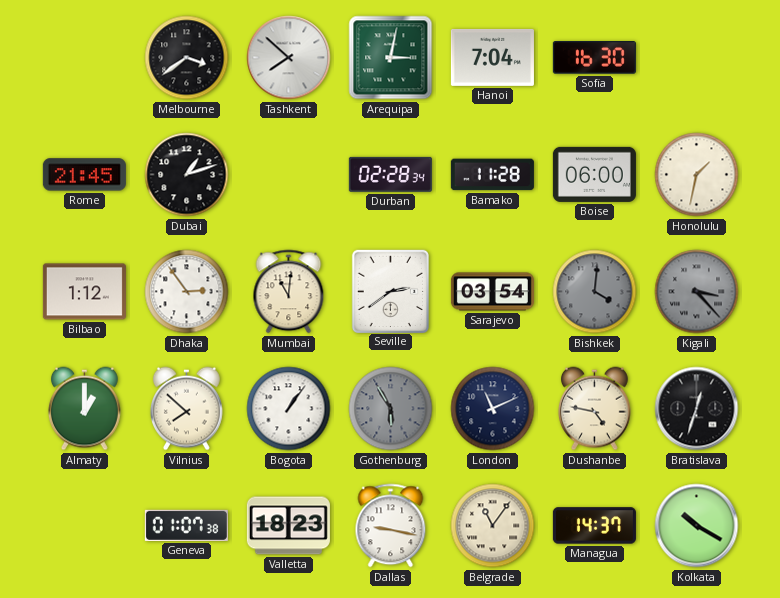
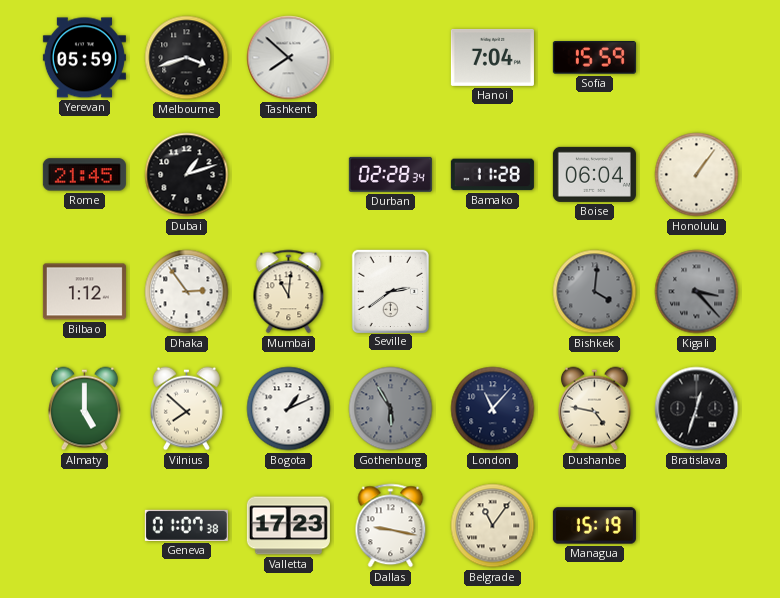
Yerevan: none -> 05:59 (84, 58)
Melbourne: 3:39 -> 3:42 (187, 58)
Arequipa: 3:02 -> none (391, 58)
Sofia: 16:30 -> 15:59 (594, 58)
Boise: 06:00 -> 06:04 (594, 174)
Honolulu: 1:32 -> 1:06 (697, 175)
Sarajevo: 03:54 -> none (492, 292)
Almaty: 1:00 -> 5:00 (84, 409)
Bogota: 1:06 -> 1:11 (289, 409)
London: 11:11 -> 11:07 (493, 409)
Valletta: 18:23 -> 17:23 (288, 526)
Managua: 14:37 -> 15:19 (594, 526)
Kolkata: 10:20 -> none (697, 526)
